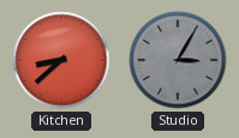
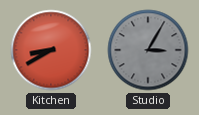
Kitchen: 8:38 -> 8:40 (51, 50)
